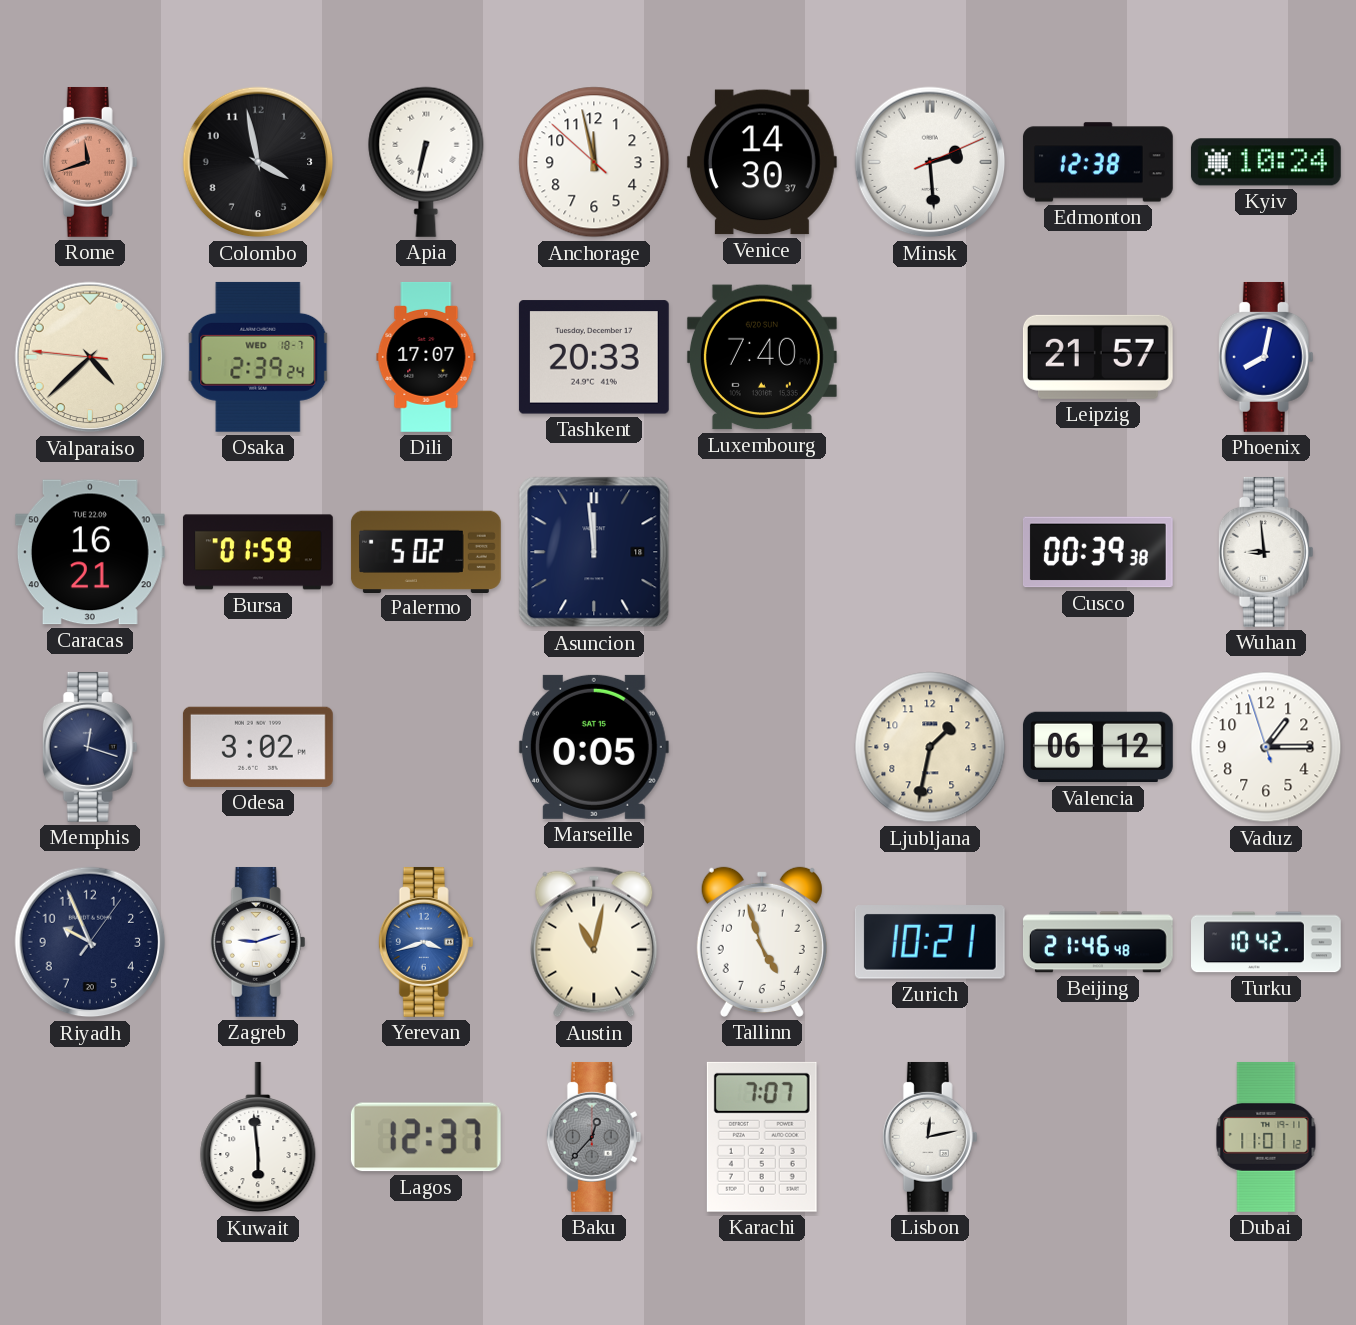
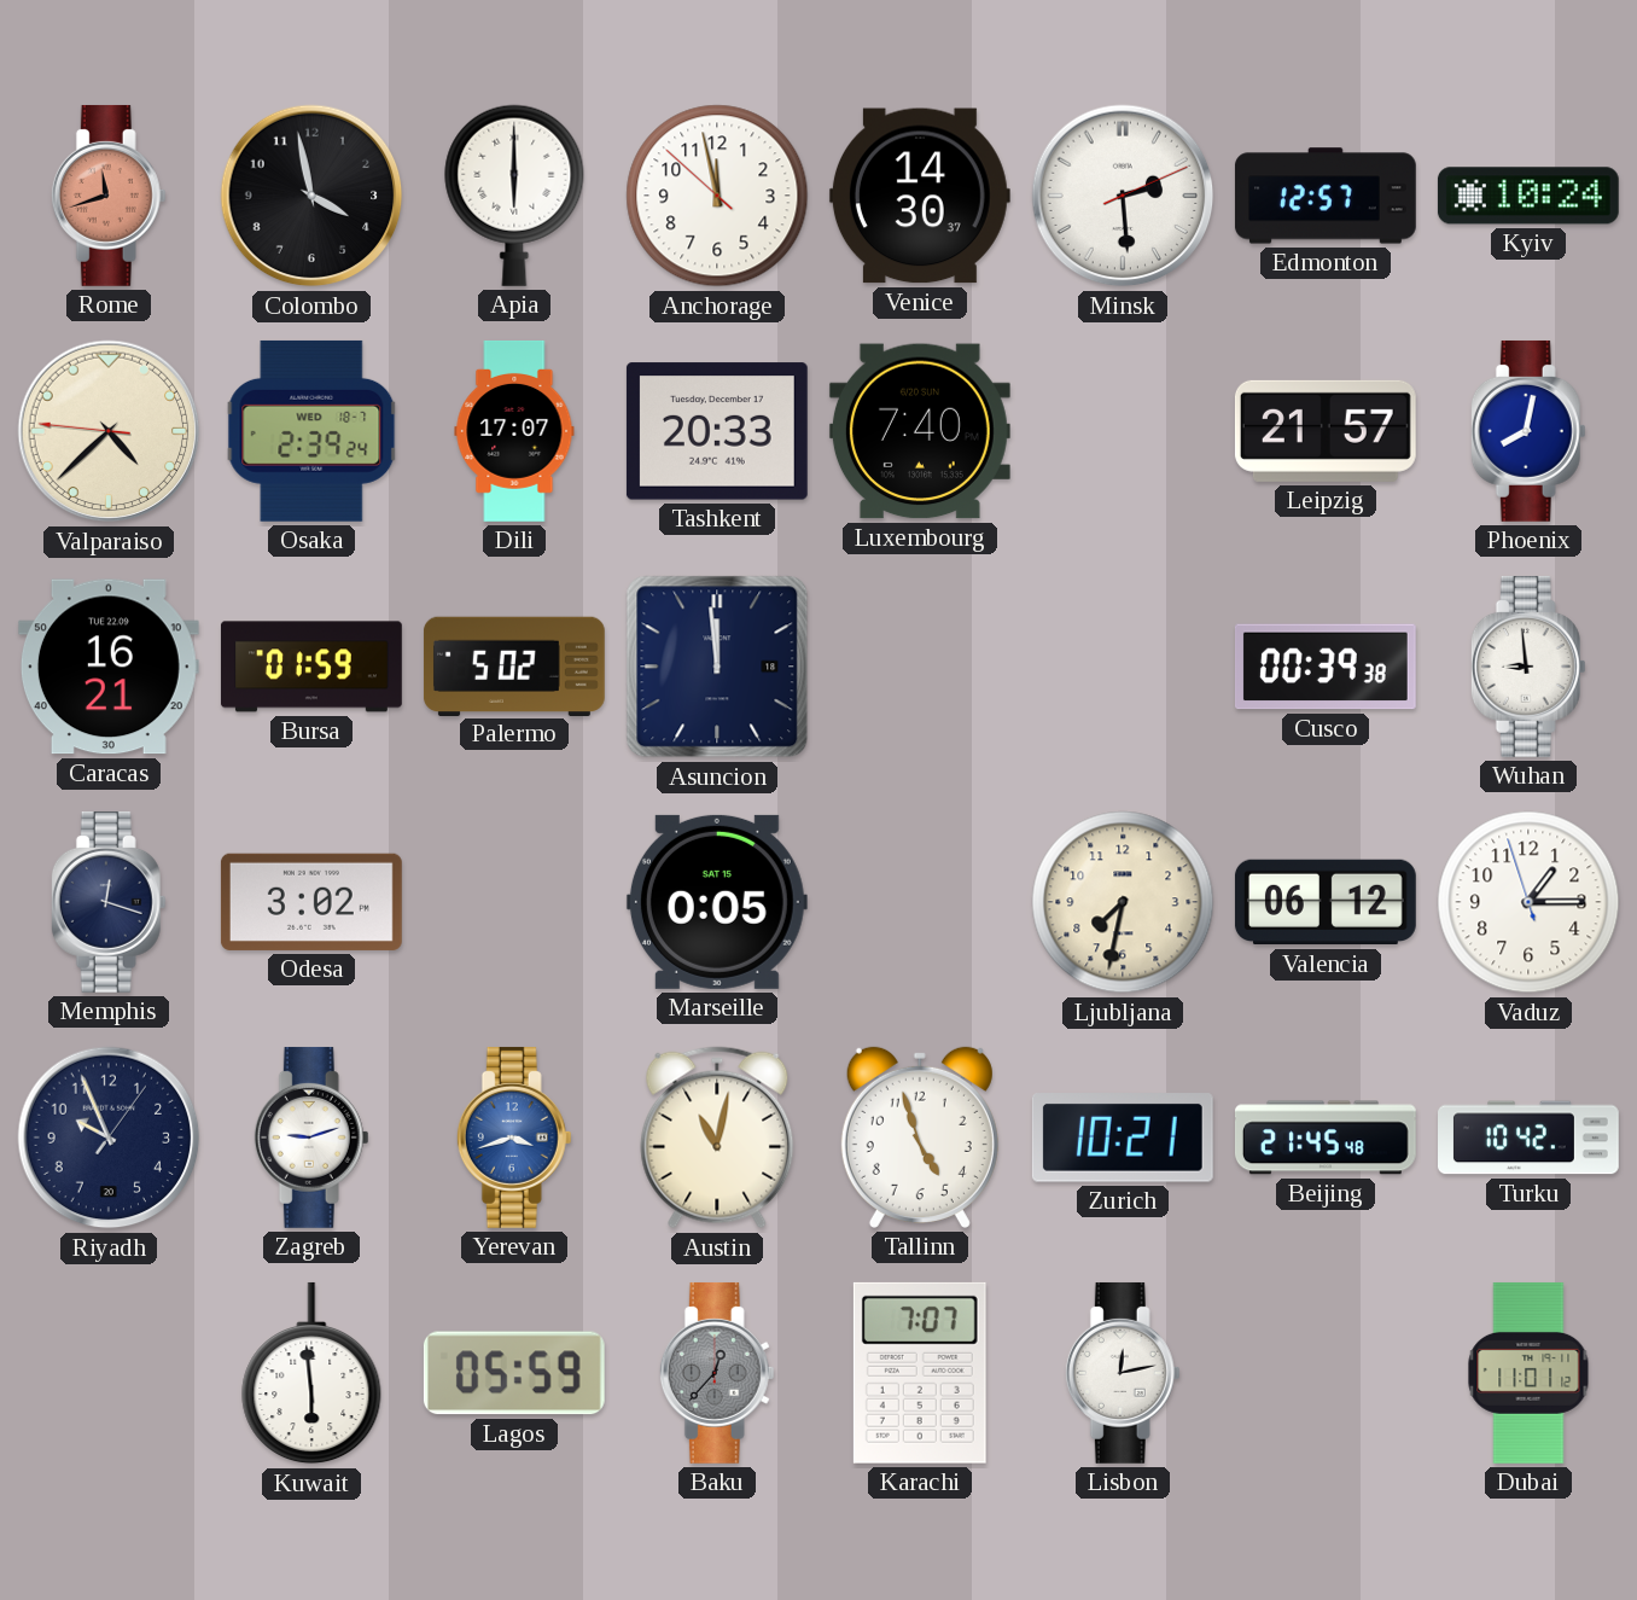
Apia: 6:32 -> 6:00 (514, 196)
Edmonton: 12:38 -> 12:57 (1326, 196)
Ljubljana: 1:32 -> 7:32 (1123, 902)
Beijing: 21:46 -> 21:45 (1326, 1138)
Lagos: 12:37 -> 05:59 (514, 1373)
